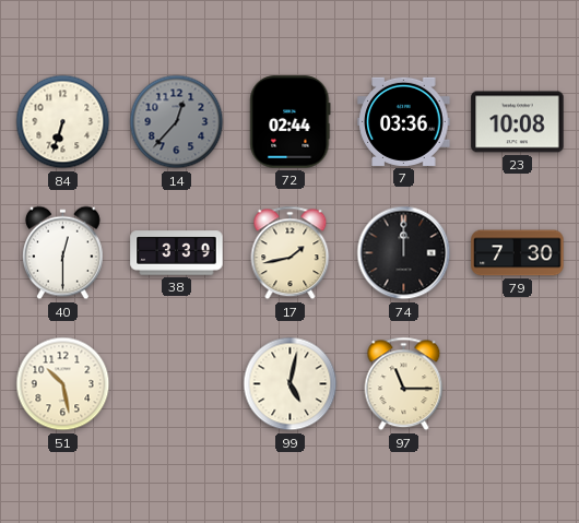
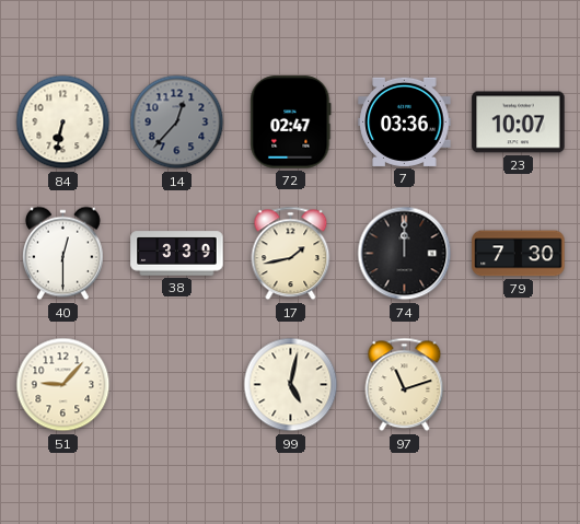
84: 6:33 -> 6:32 (63, 123)
72: 02:44 -> 02:47 (291, 123)
23: 10:08 -> 10:07 (519, 123)
51: 10:28 -> 9:07 (63, 385)
97: 11:15 -> 11:12 (405, 385)
